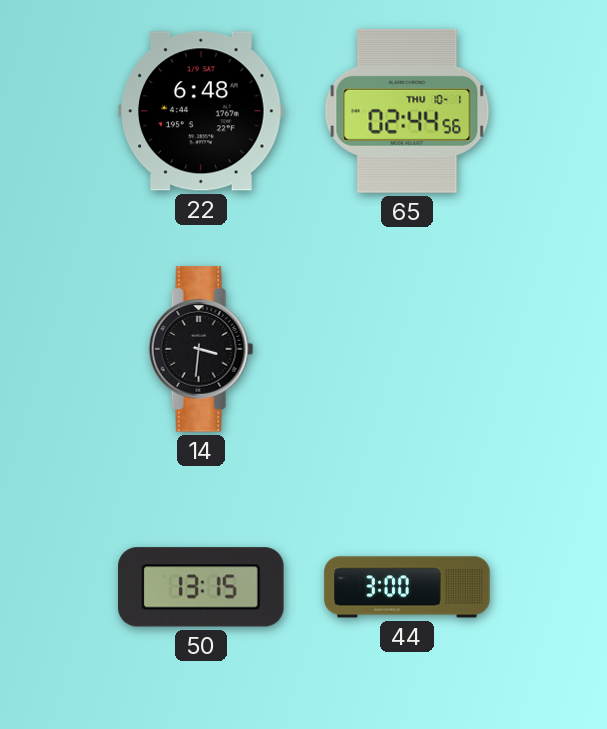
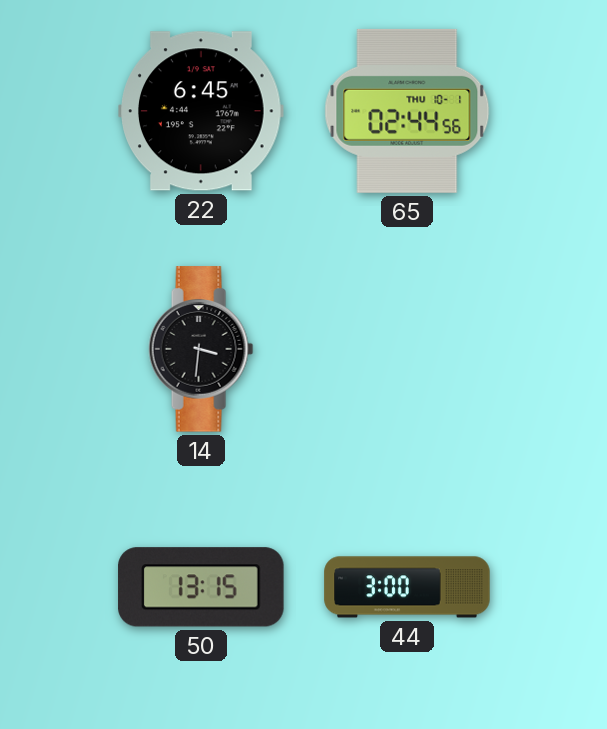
22: 6:48 -> 6:45 (201, 111)
